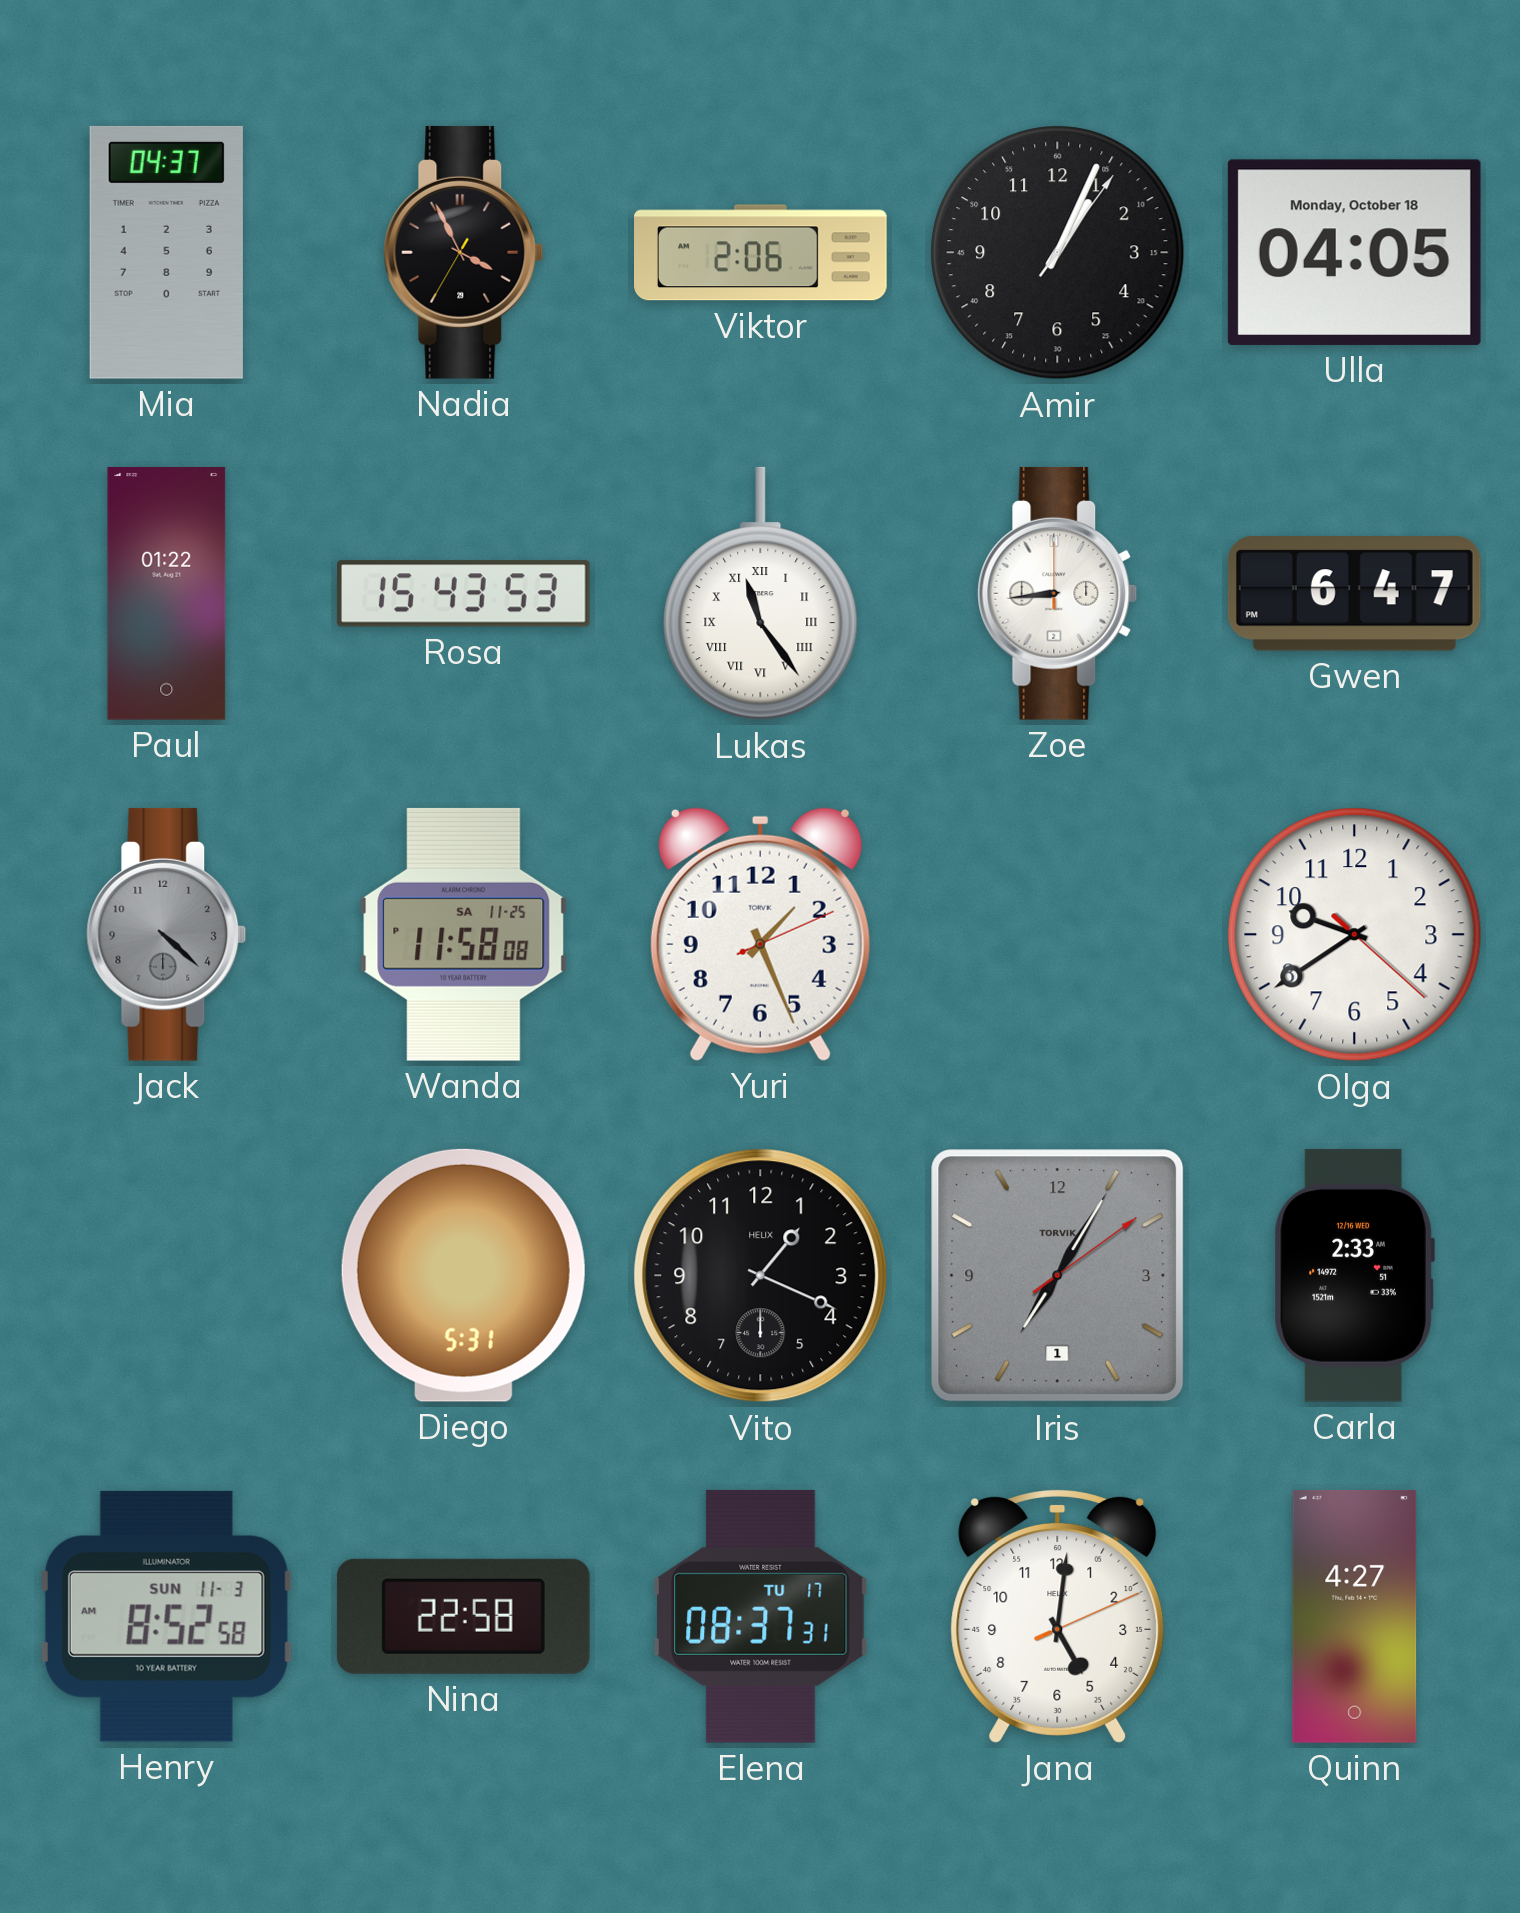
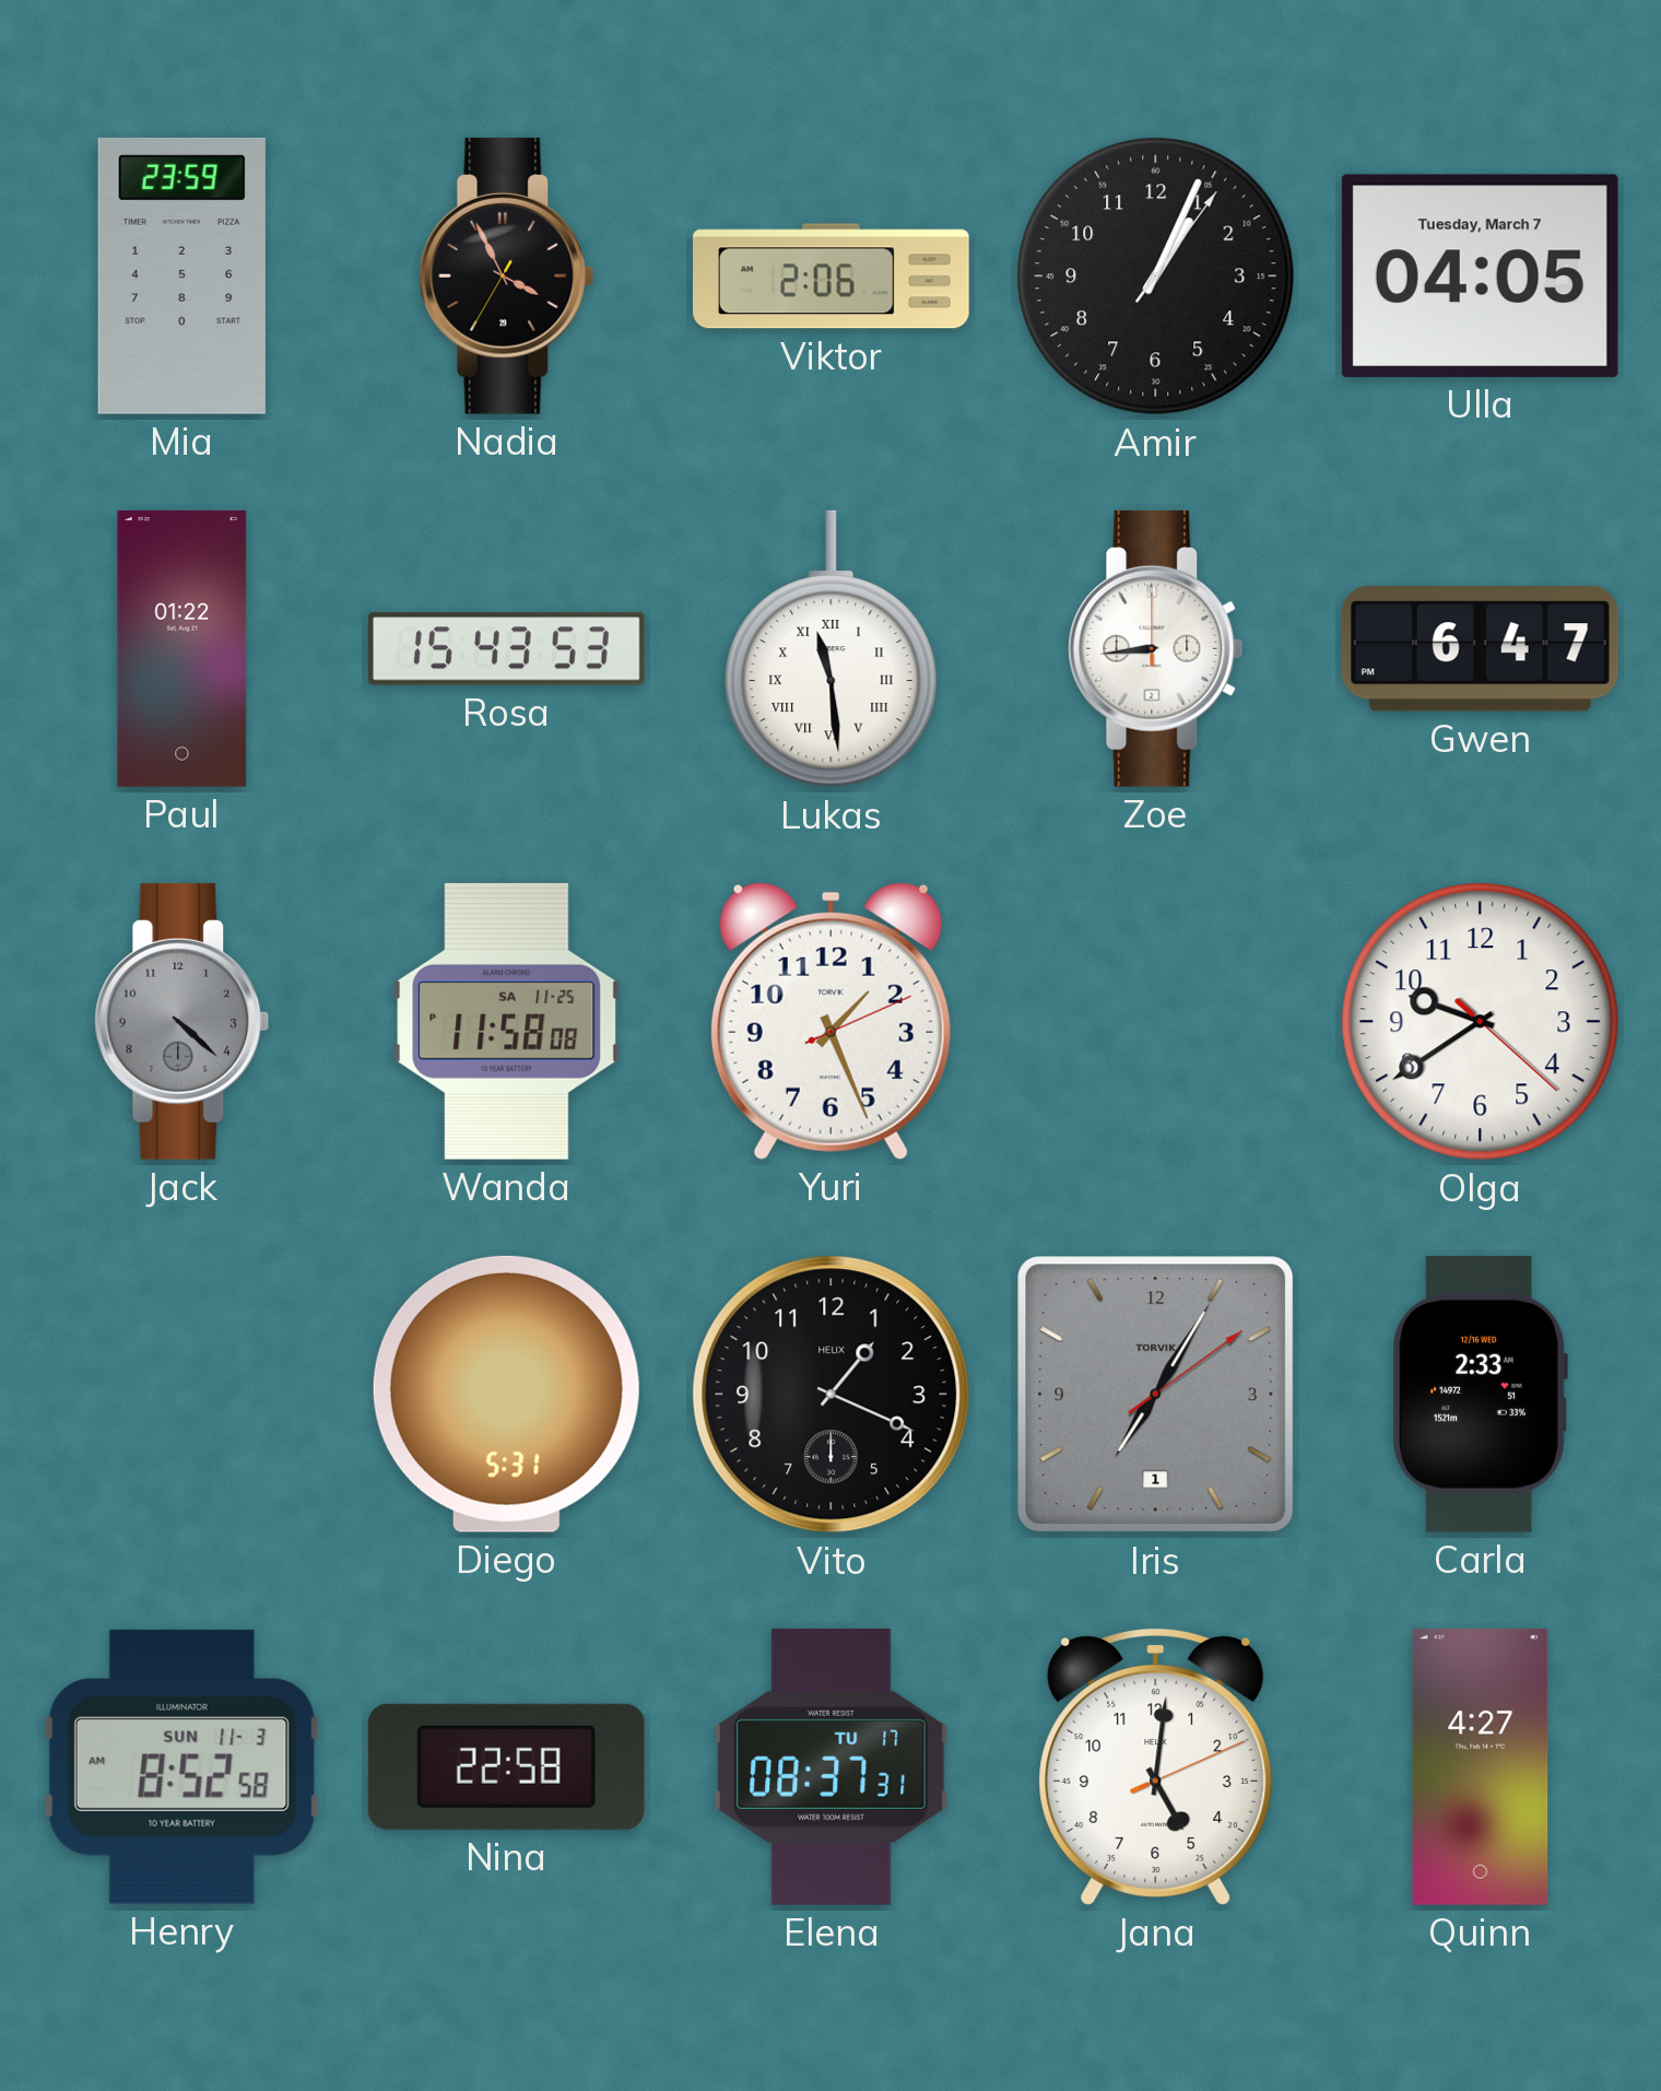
Mia: 04:37 -> 23:59 (181, 275)
Ulla date: Monday, October 18 -> Tuesday, March 7 (1480, 275)
Lukas: 11:24 -> 11:29 (832, 649)
